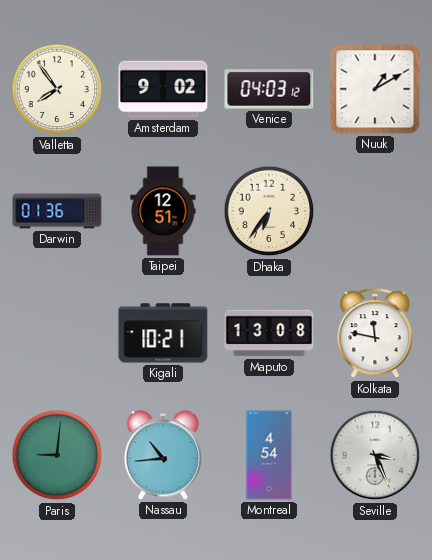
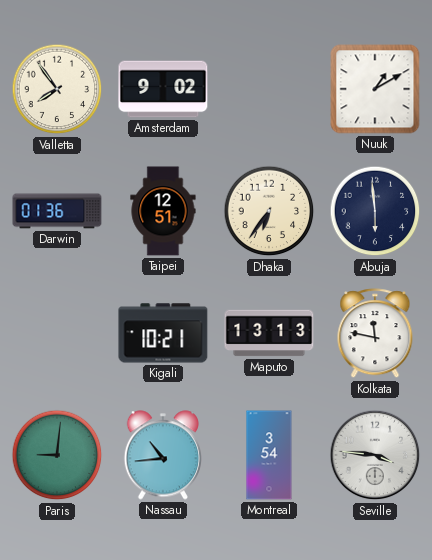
Venice: 04:03 -> none (269, 89)
Abuja: none -> 5:59 (375, 211)
Maputo: 13:08 -> 13:13 (269, 333)
Montreal: 4:54 -> 3:54 (269, 455)
Seville: 3:26 -> 3:46 (375, 455)
